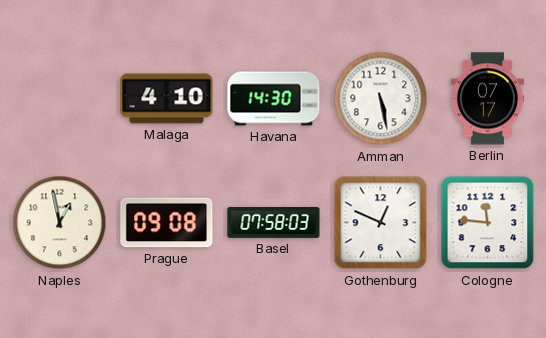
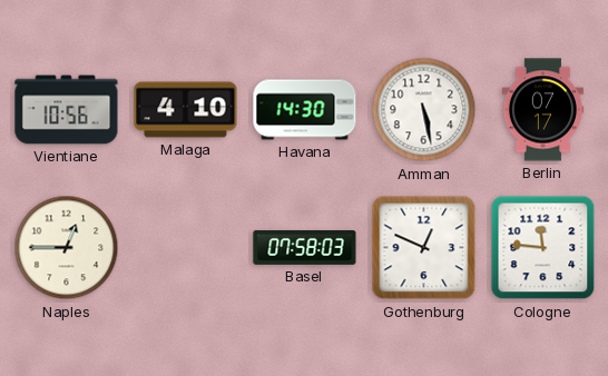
Vientiane: none -> 10:56 (67, 110)
Naples: 12:58 -> 12:45 (67, 248)
Prague: 09:08 -> none (167, 223)
